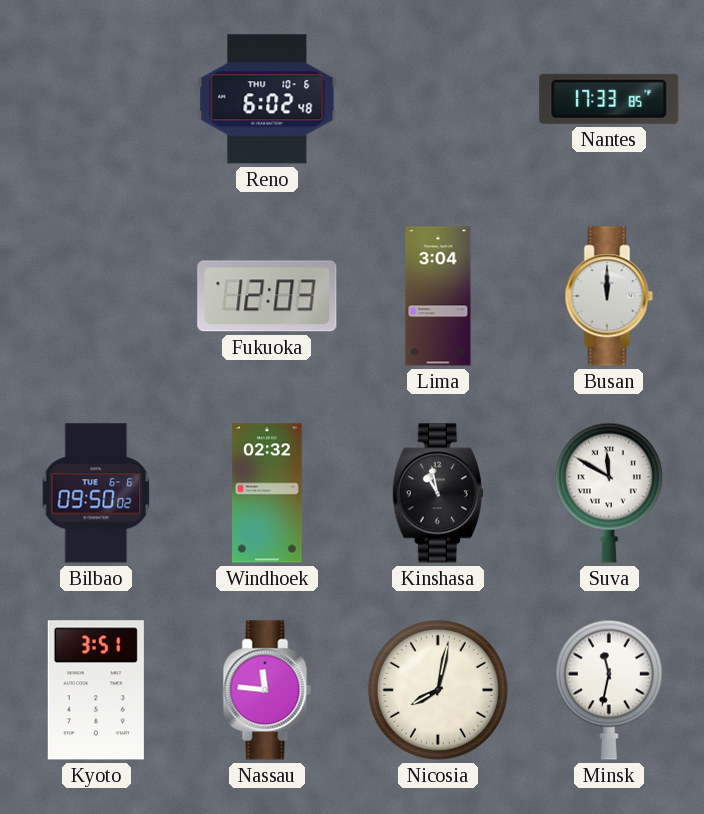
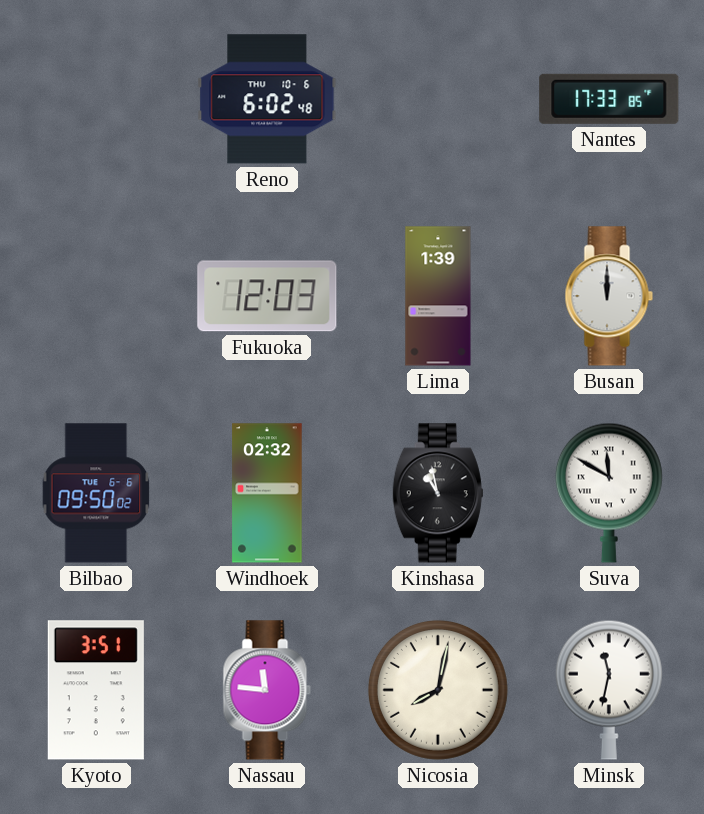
Lima: 3:04 -> 1:39 (438, 296)
